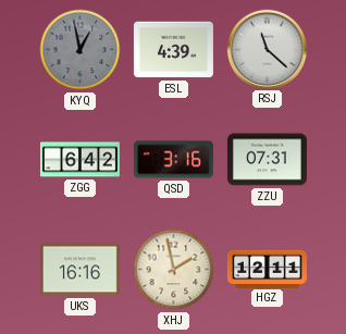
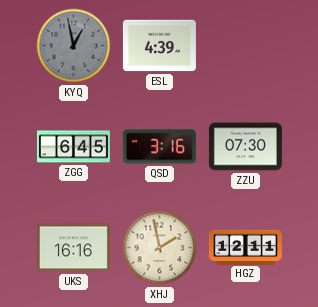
RSJ: 11:22 -> none (267, 49)
ZGG: 6:42 -> 6:45 (73, 147)
ZZU: 07:31 -> 07:30 (245, 147)
